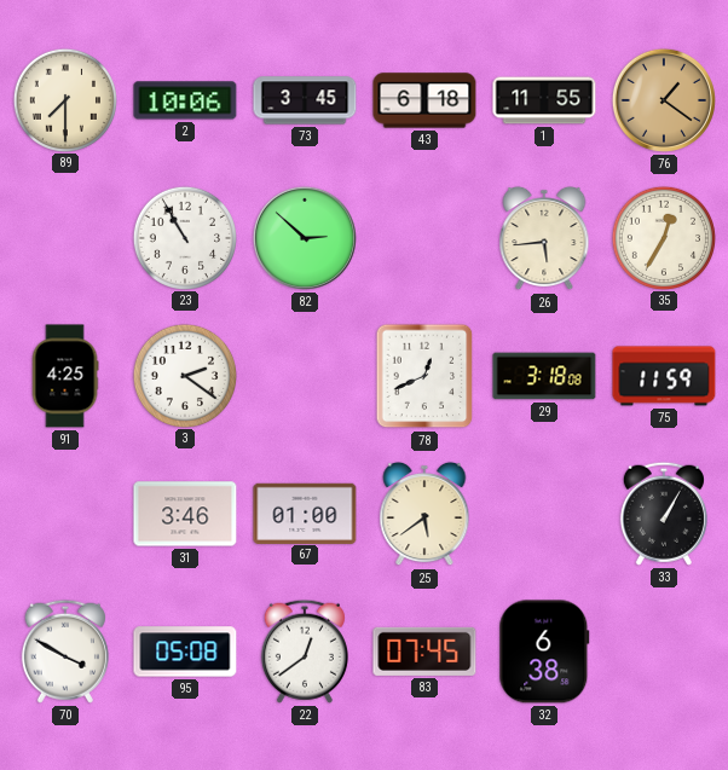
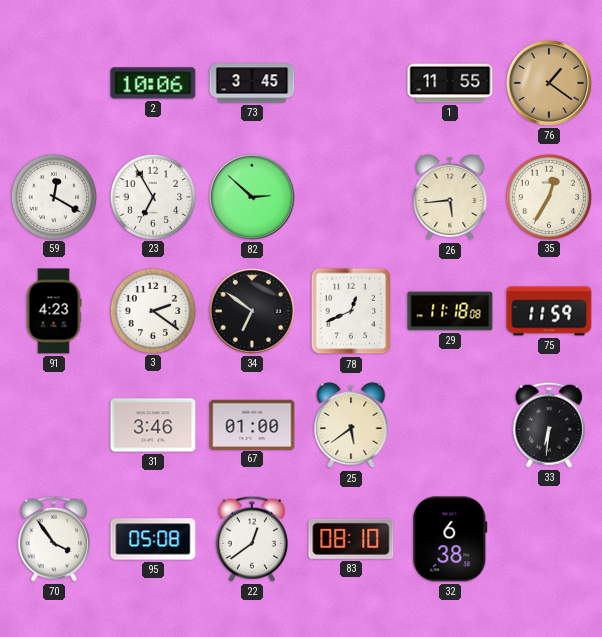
89: 7:30 -> none (64, 99)
43: 6:18 -> none (424, 100)
59: none -> 12:20 (53, 196)
23: 10:55 -> 6:55 (152, 196)
91: 4:25 -> 4:23 (54, 311)
34: none -> 6:51 (252, 311)
29: 3:18 -> 11:18 (450, 311)
33: 1:05 -> 6:31 (549, 425)
70: 3:50 -> 3:54 (54, 539)
83: 07:45 -> 08:10 (351, 539)
